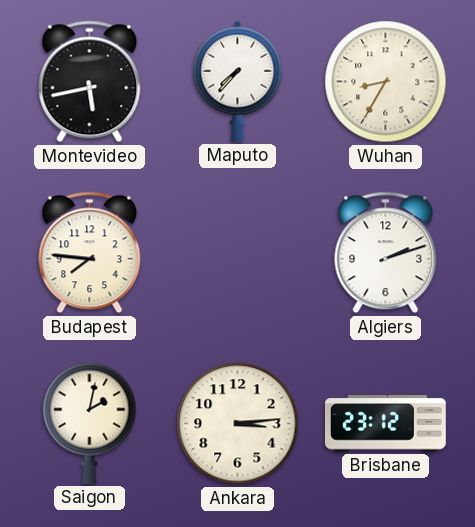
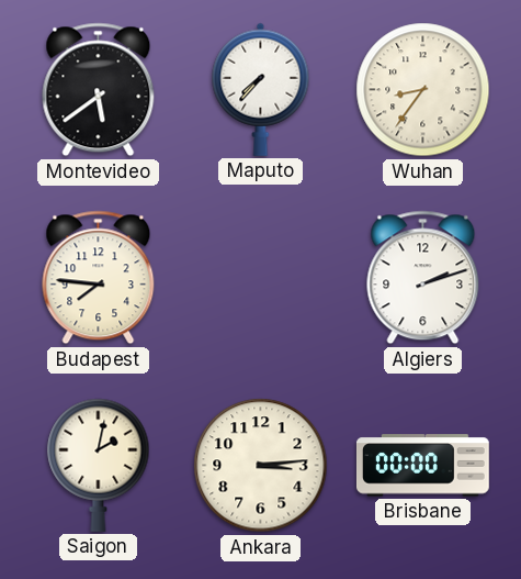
Montevideo: 5:43 -> 5:39 (99, 90)
Wuhan: 8:35 -> 8:36 (423, 90)
Brisbane: 23:12 -> 00:00 (422, 466)
